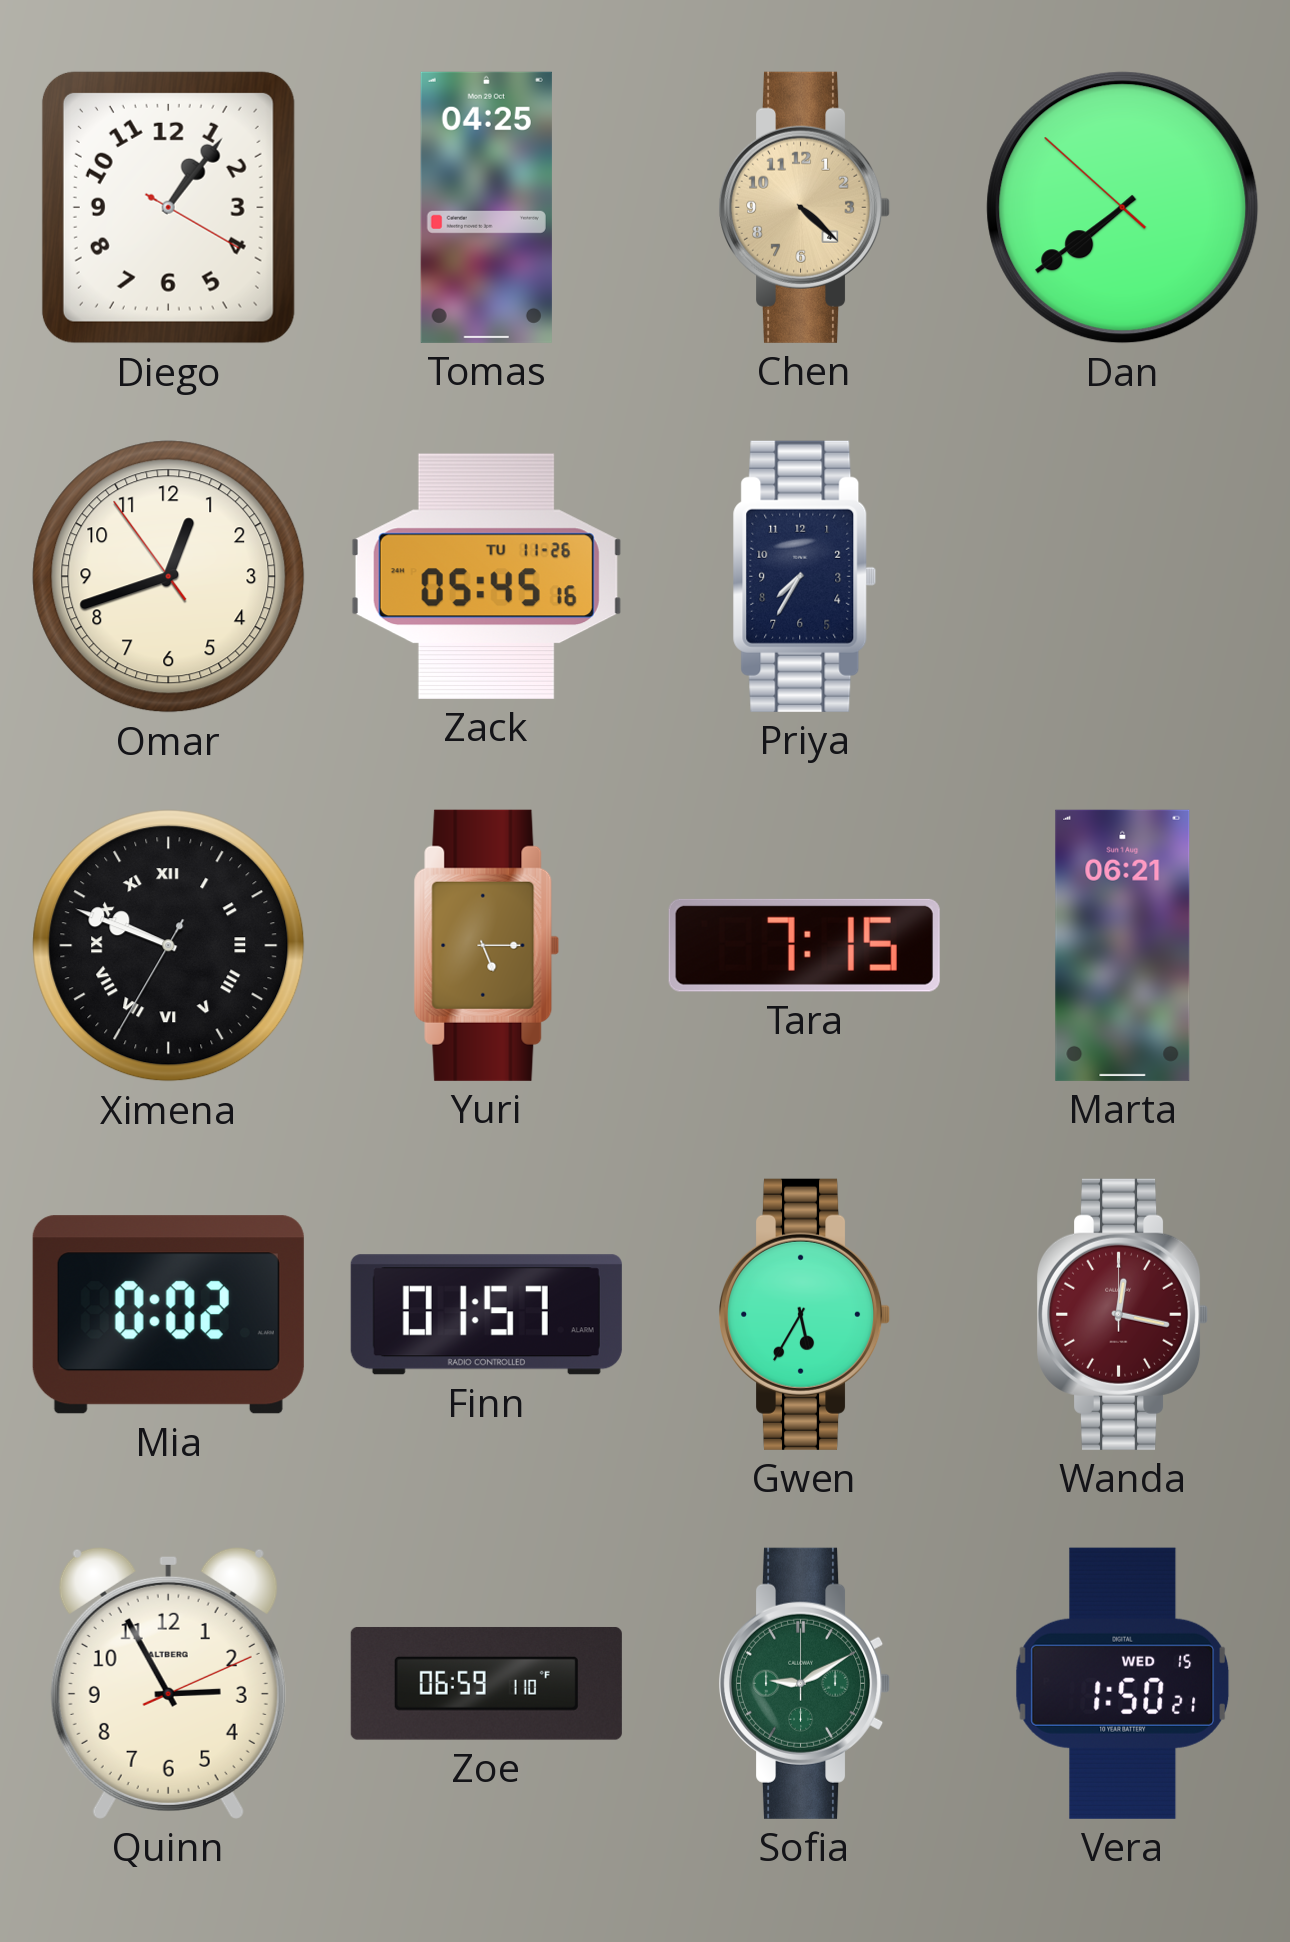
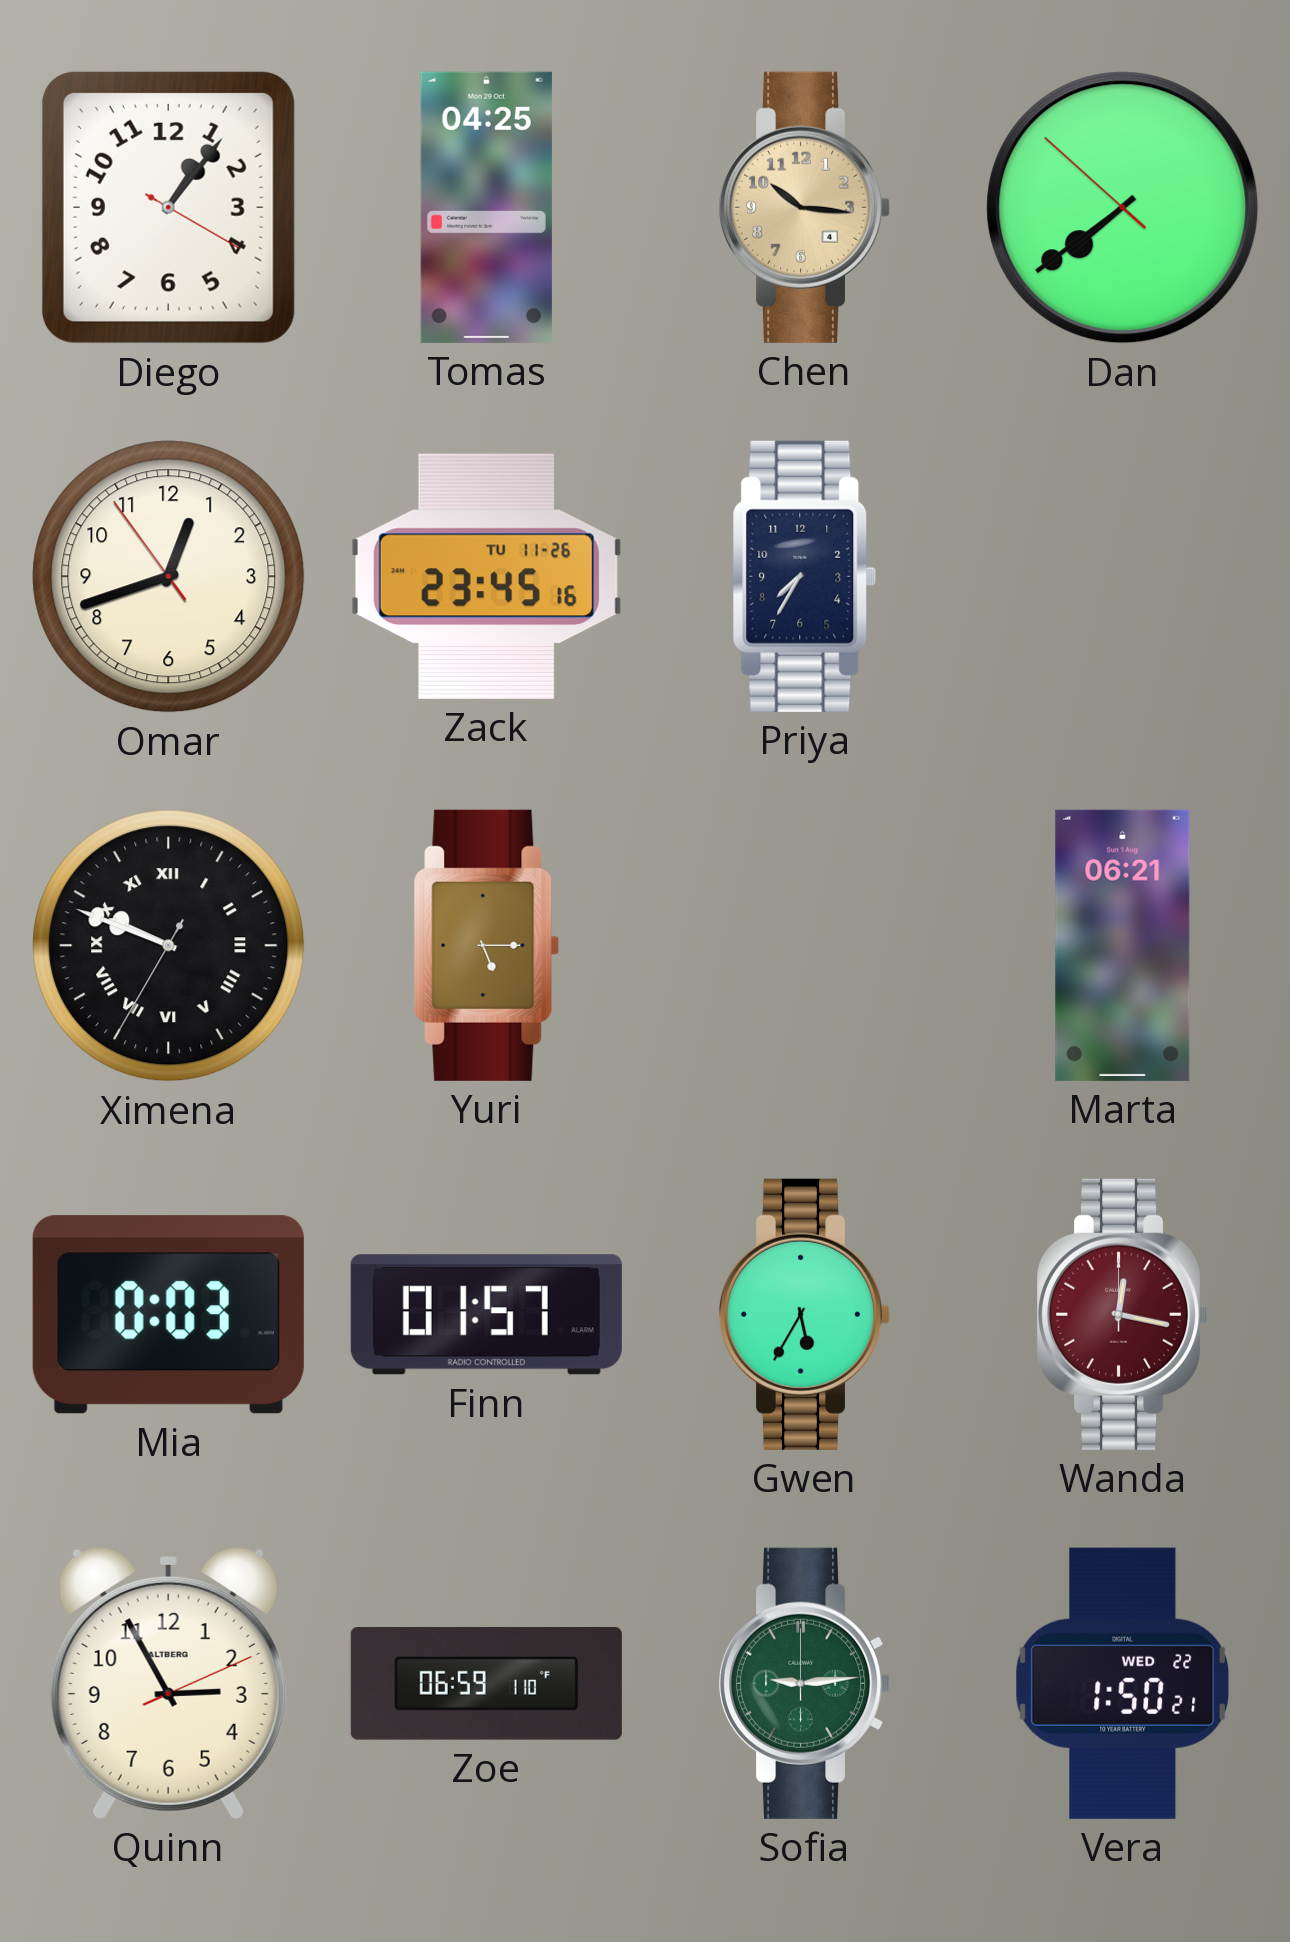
Chen: 4:22 -> 10:16 (805, 207)
Zack: 05:45 -> 23:45 (486, 576)
Tara: 7:15 -> none (804, 945)
Mia: 0:02 -> 0:03 (168, 1315)
Sofia: 9:10 -> 9:14 (805, 1683)
Vera date: WED 15 -> WED 22 (1123, 1683)
